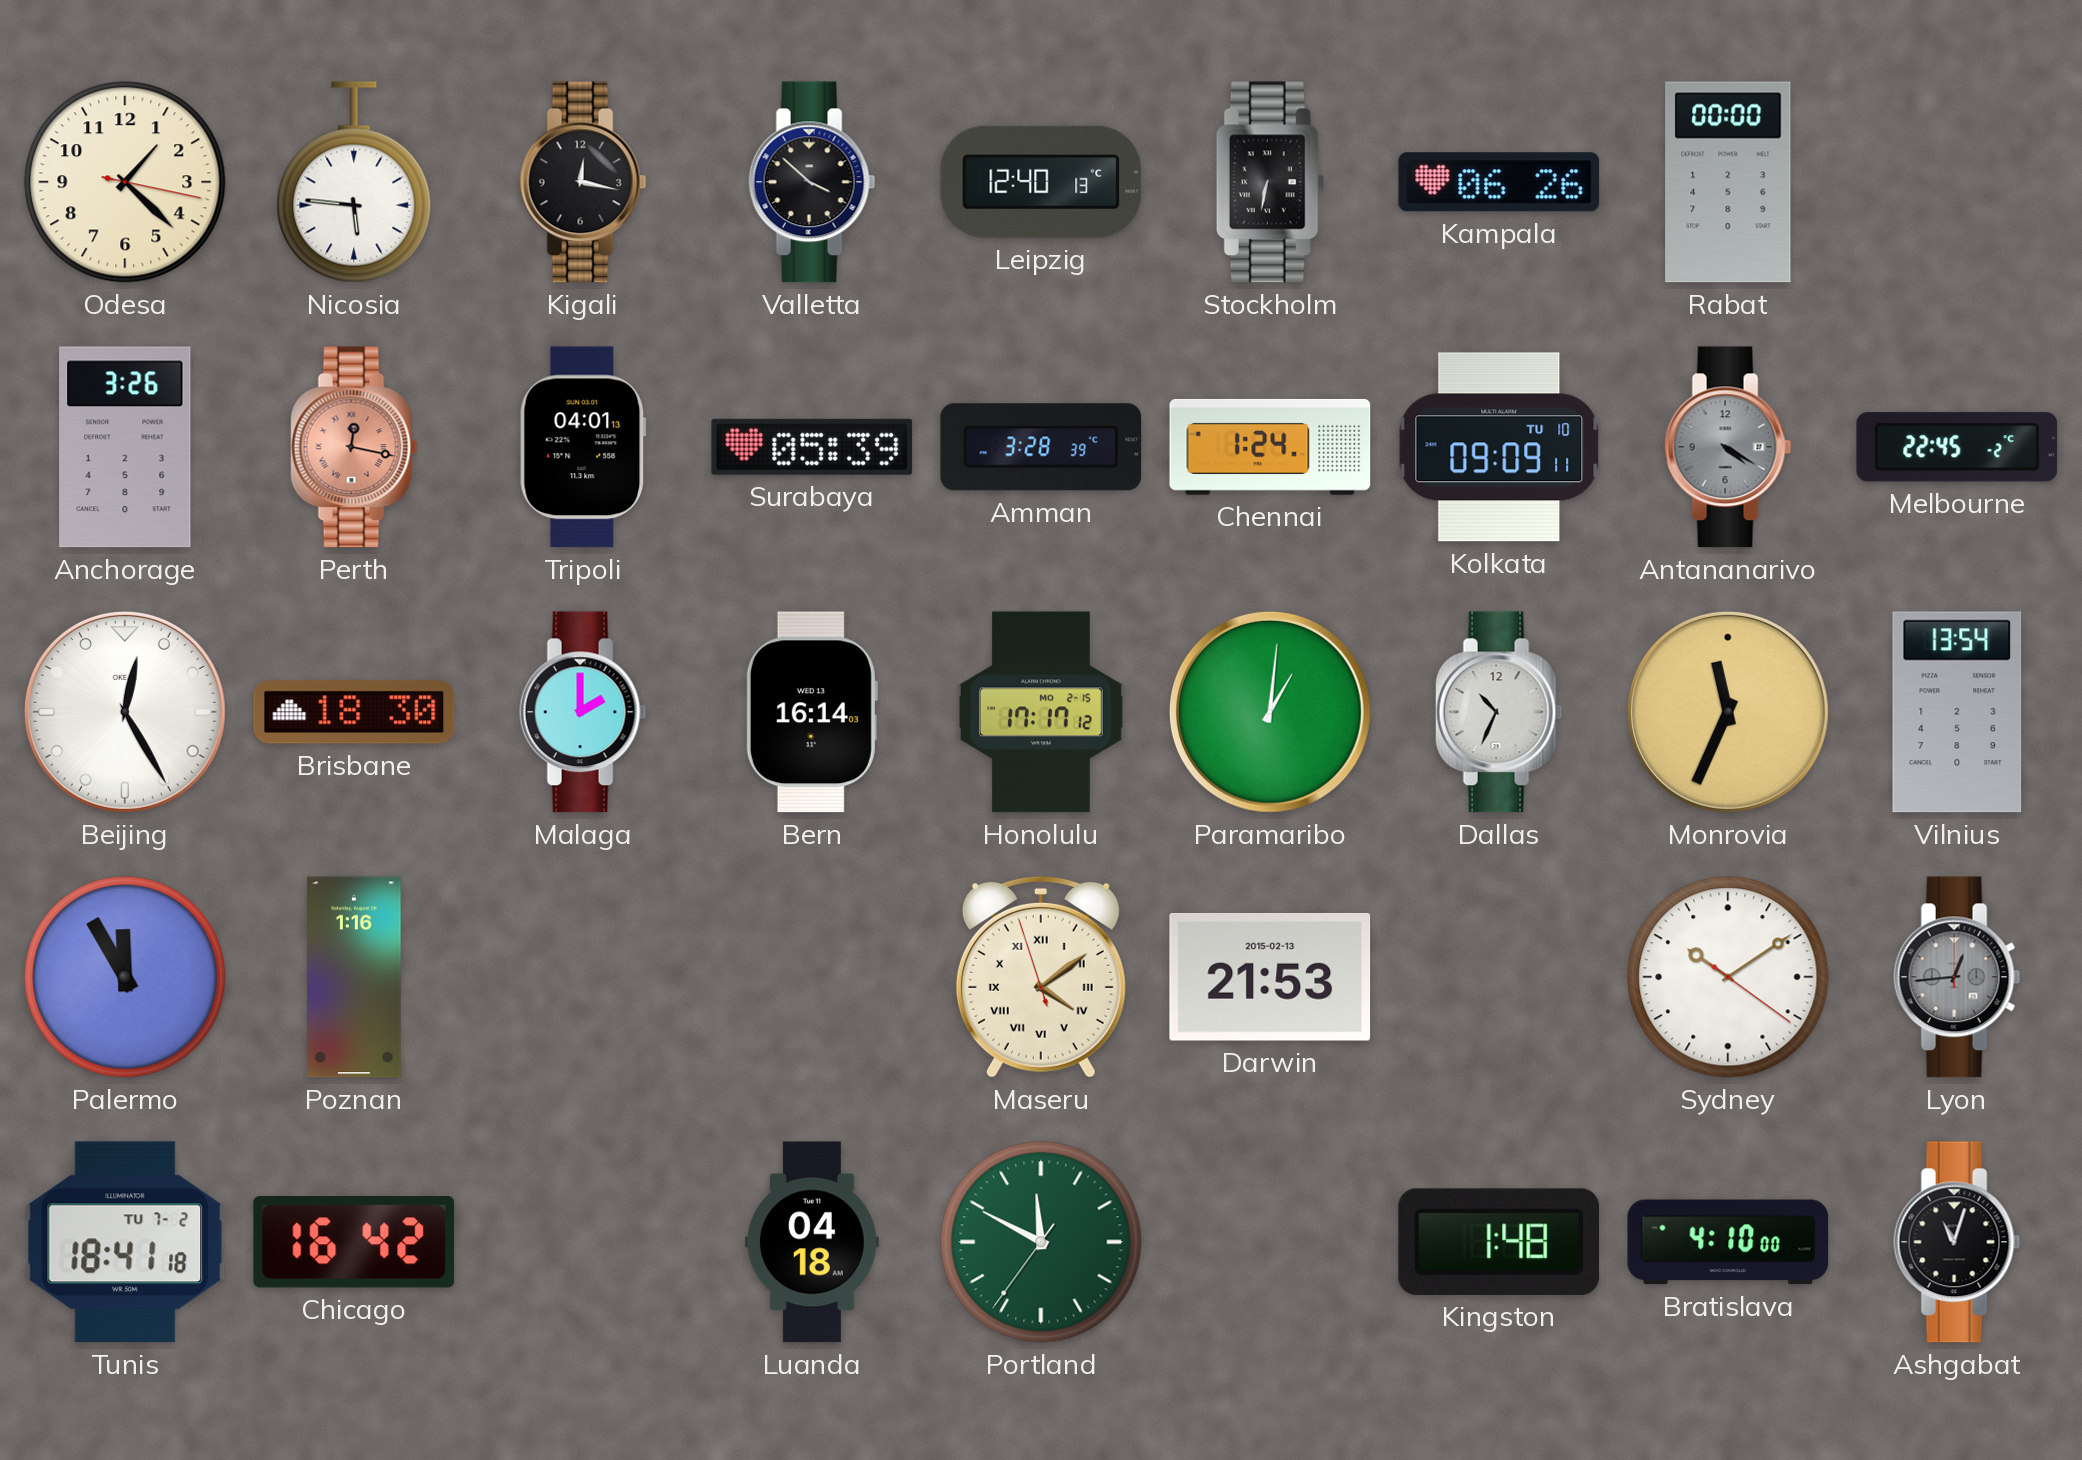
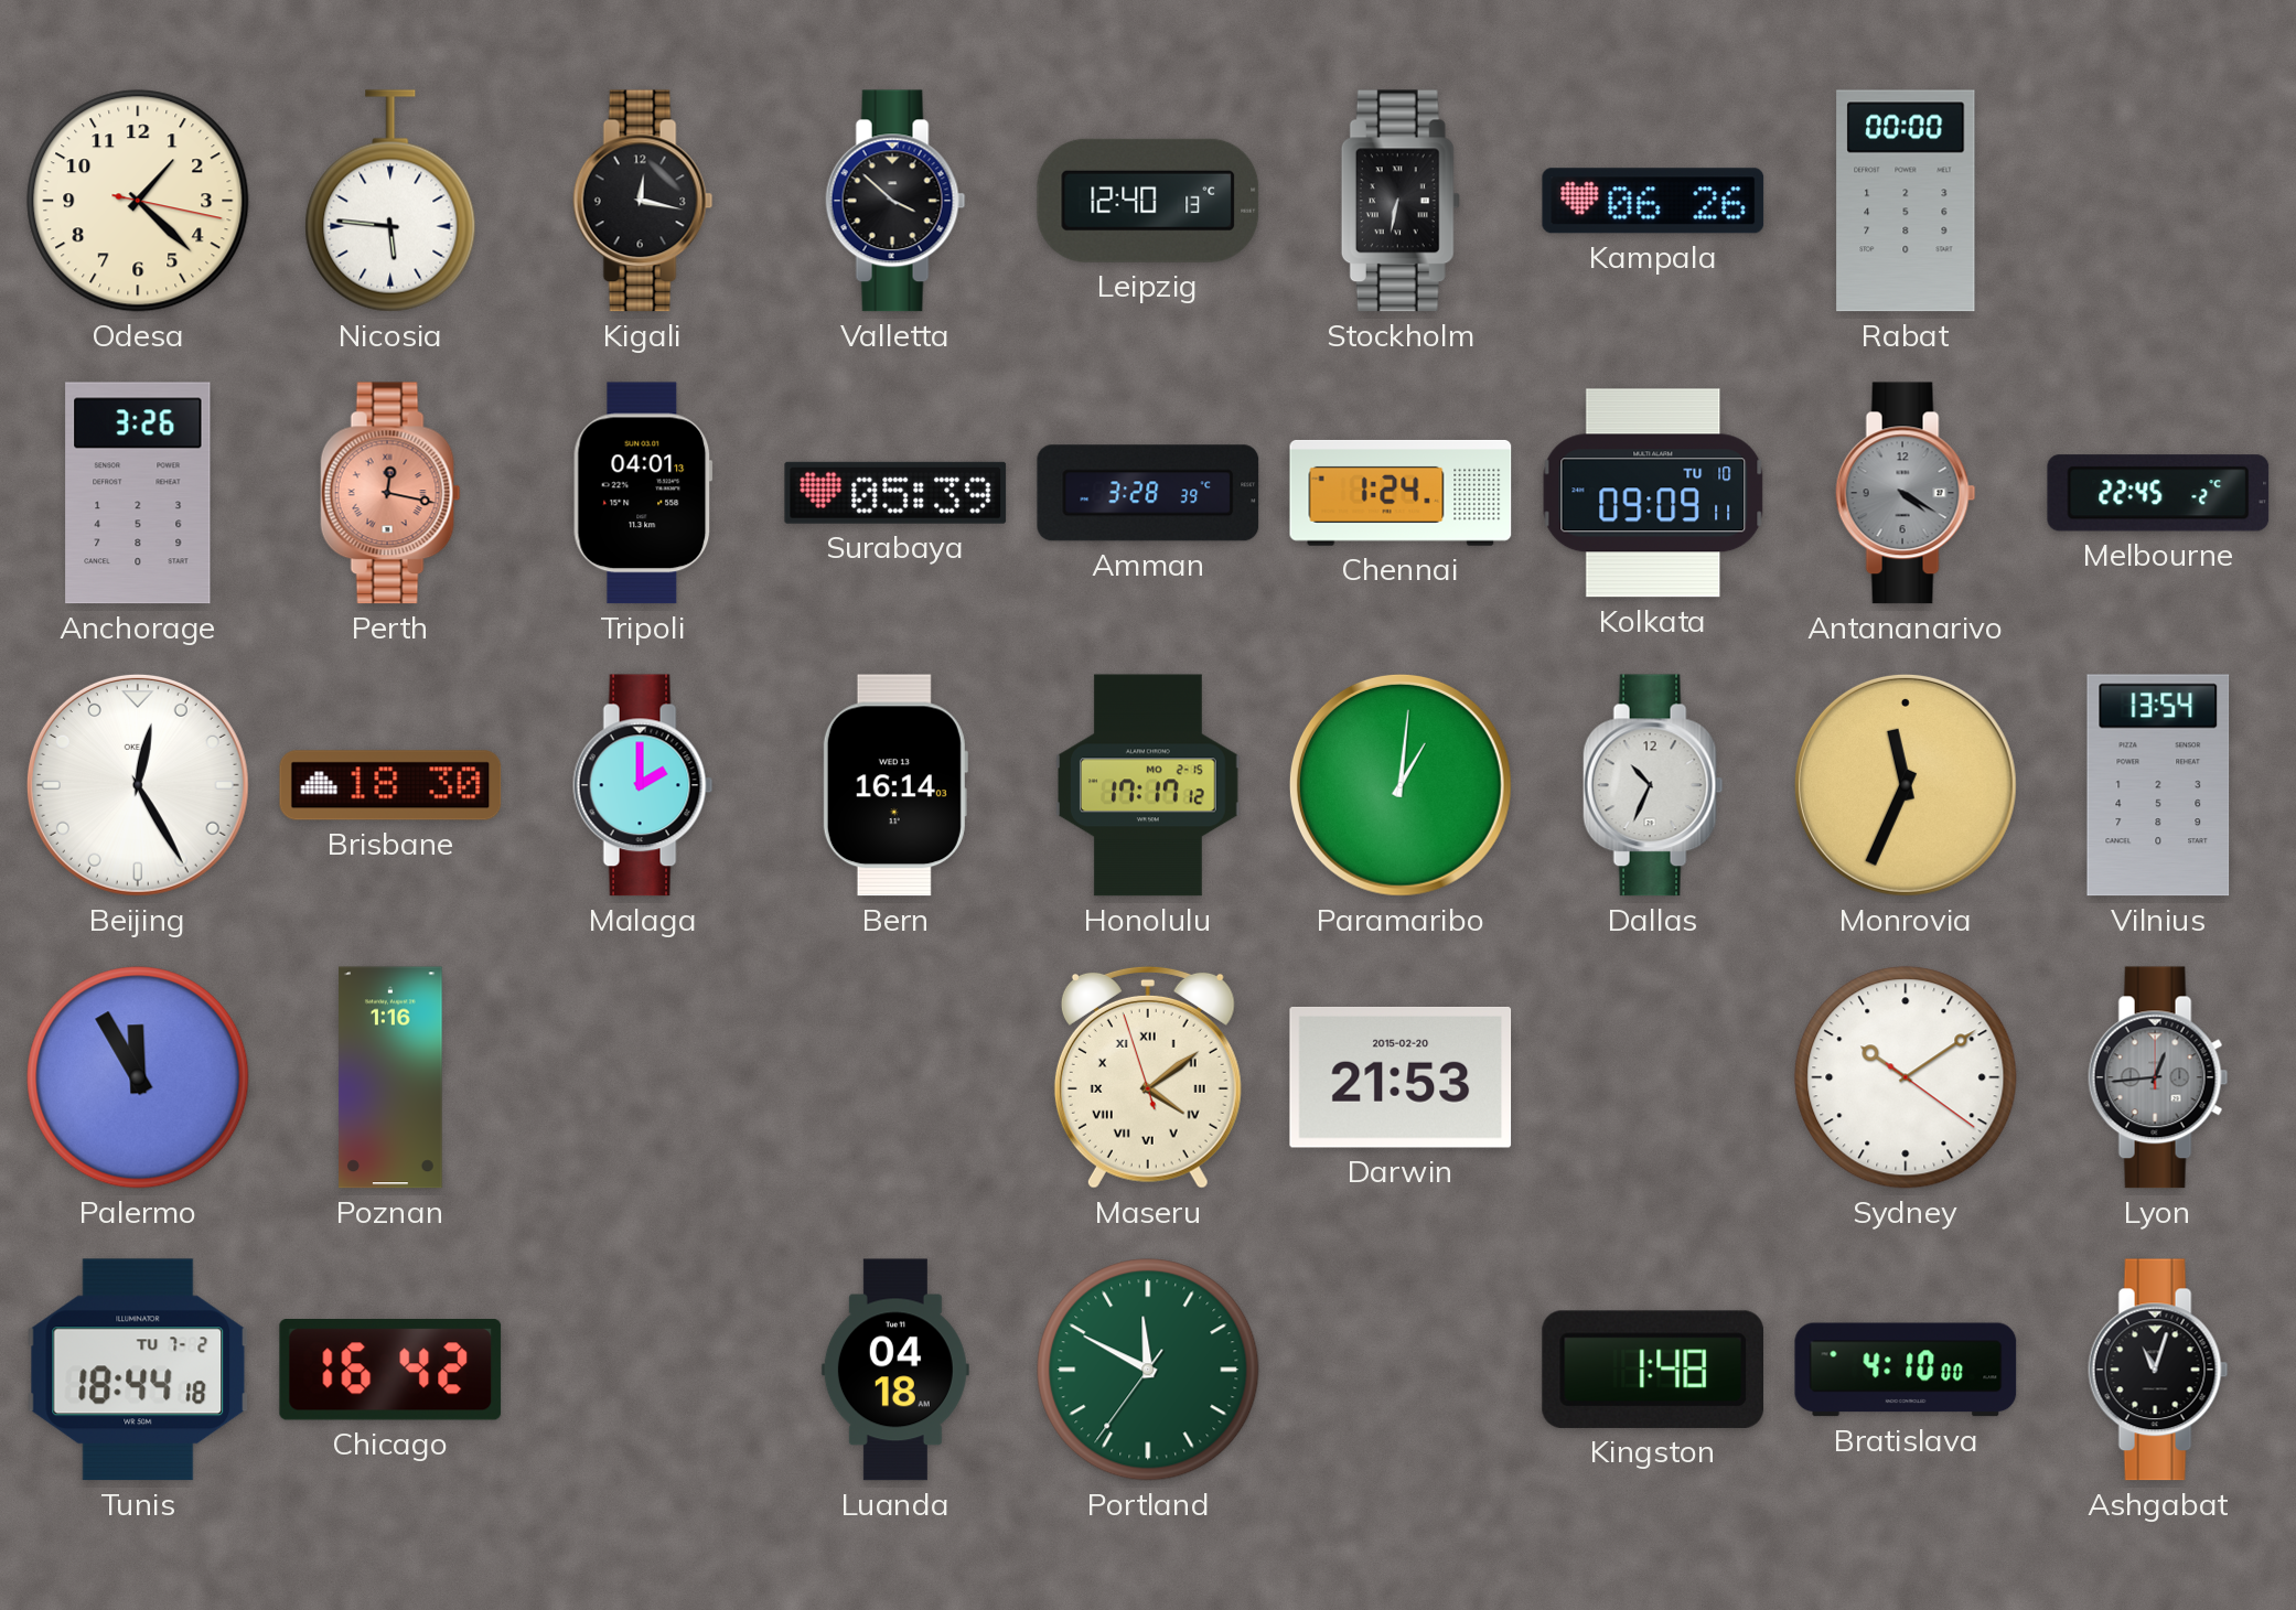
Darwin date: 2015-02-13 -> 2015-02-20 (1401, 1077)
Tunis: 18:41 -> 18:44 (138, 1370)
